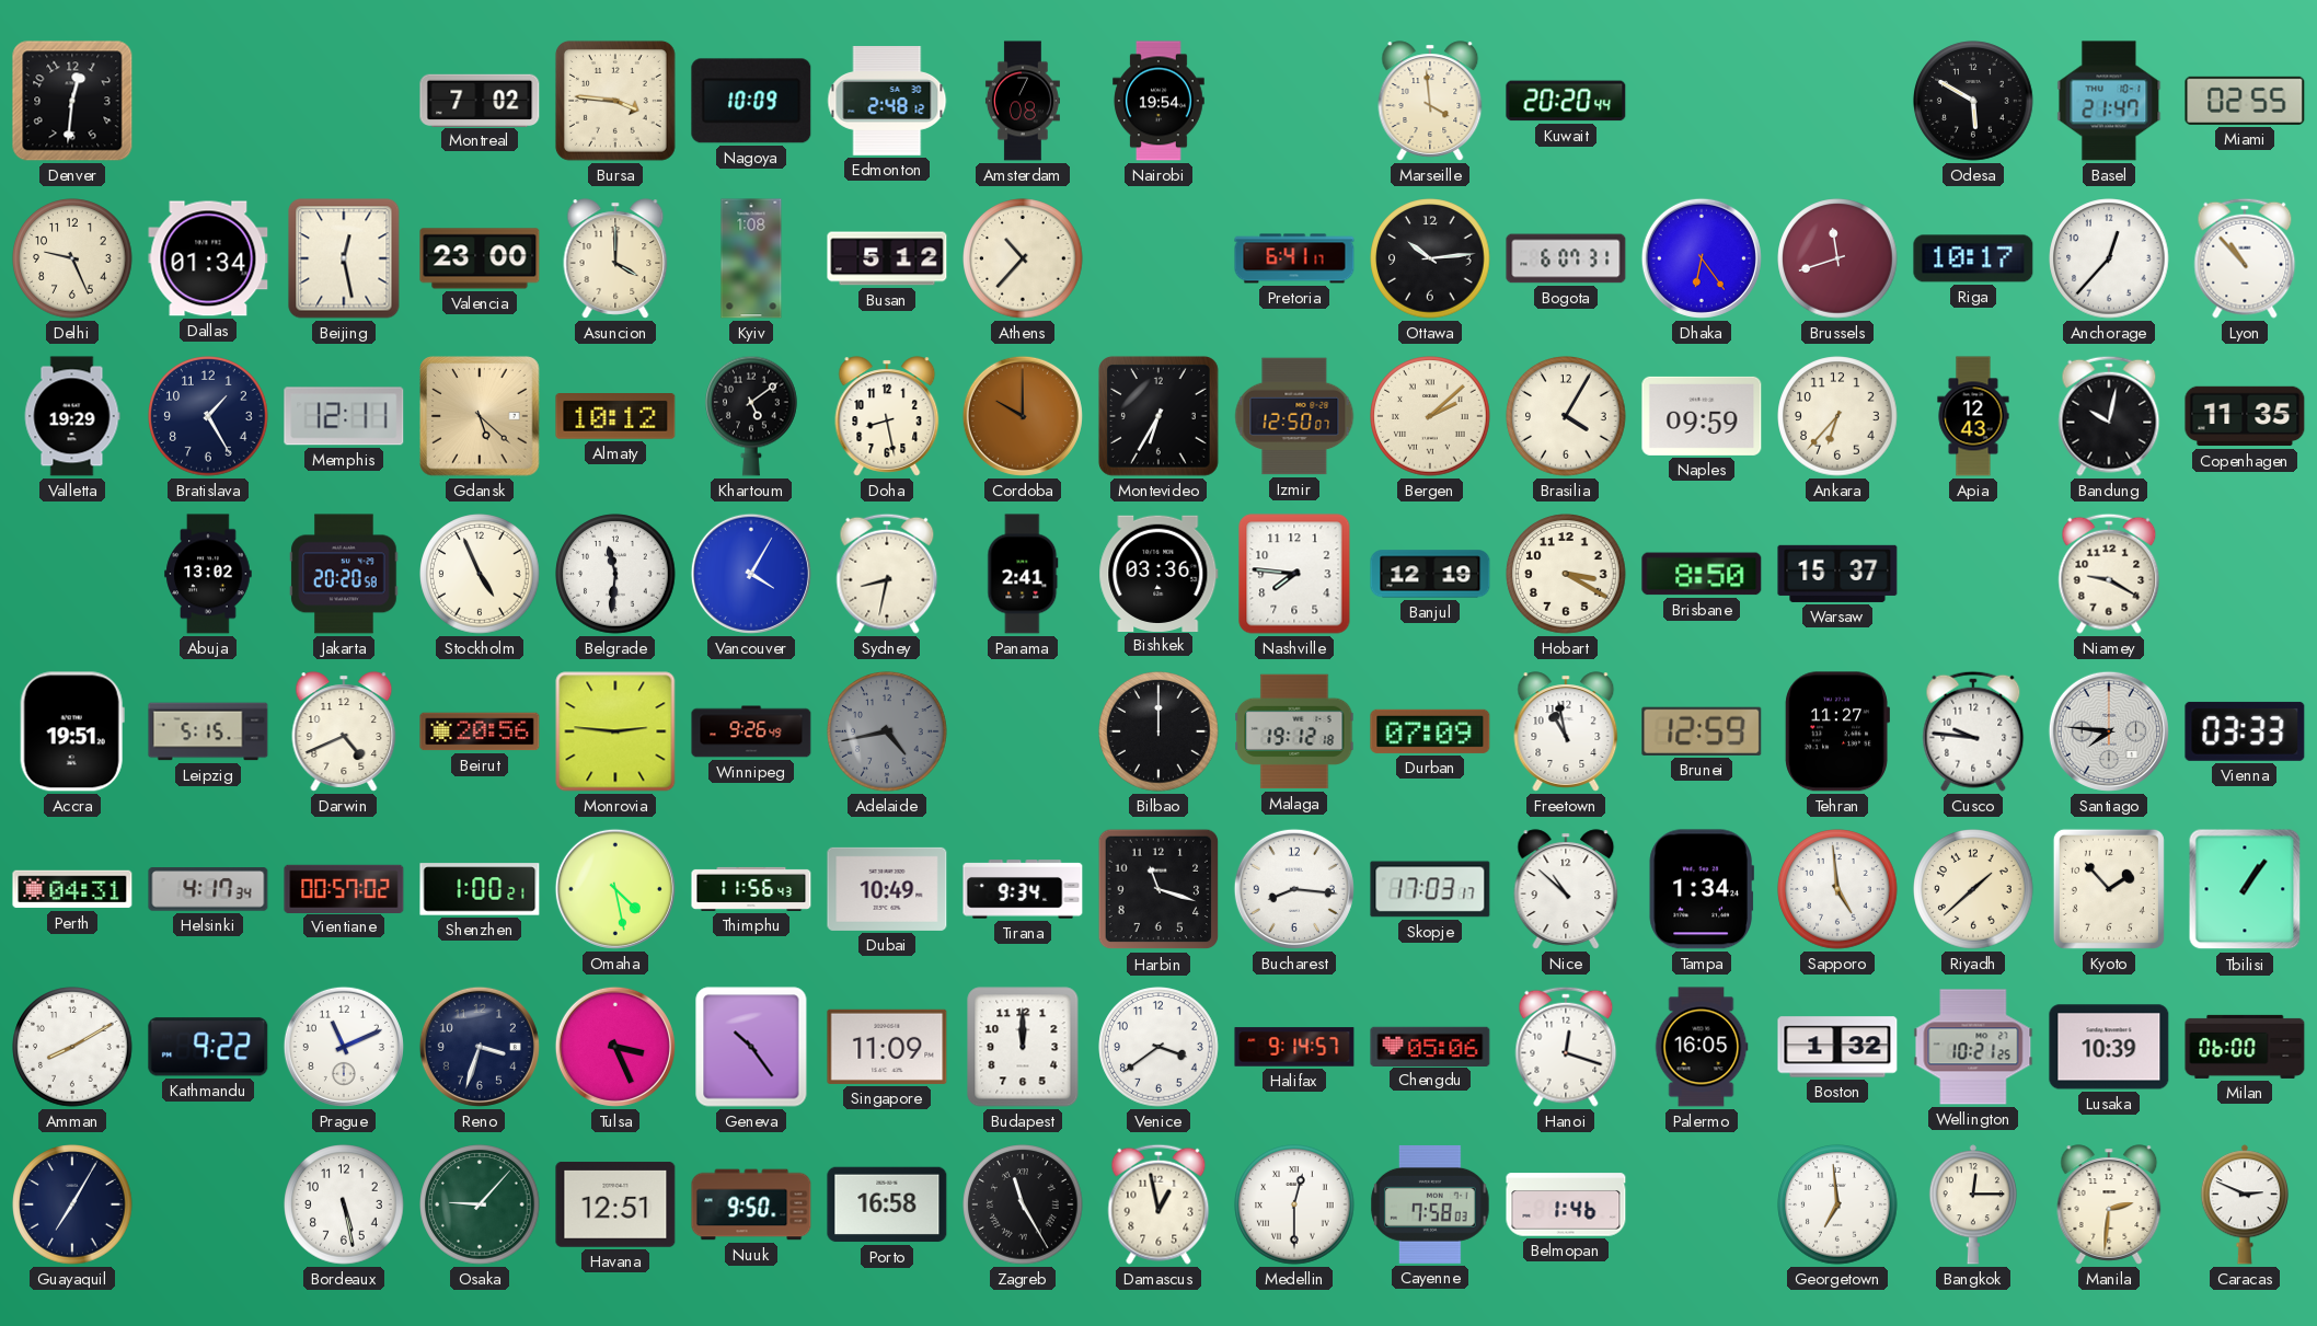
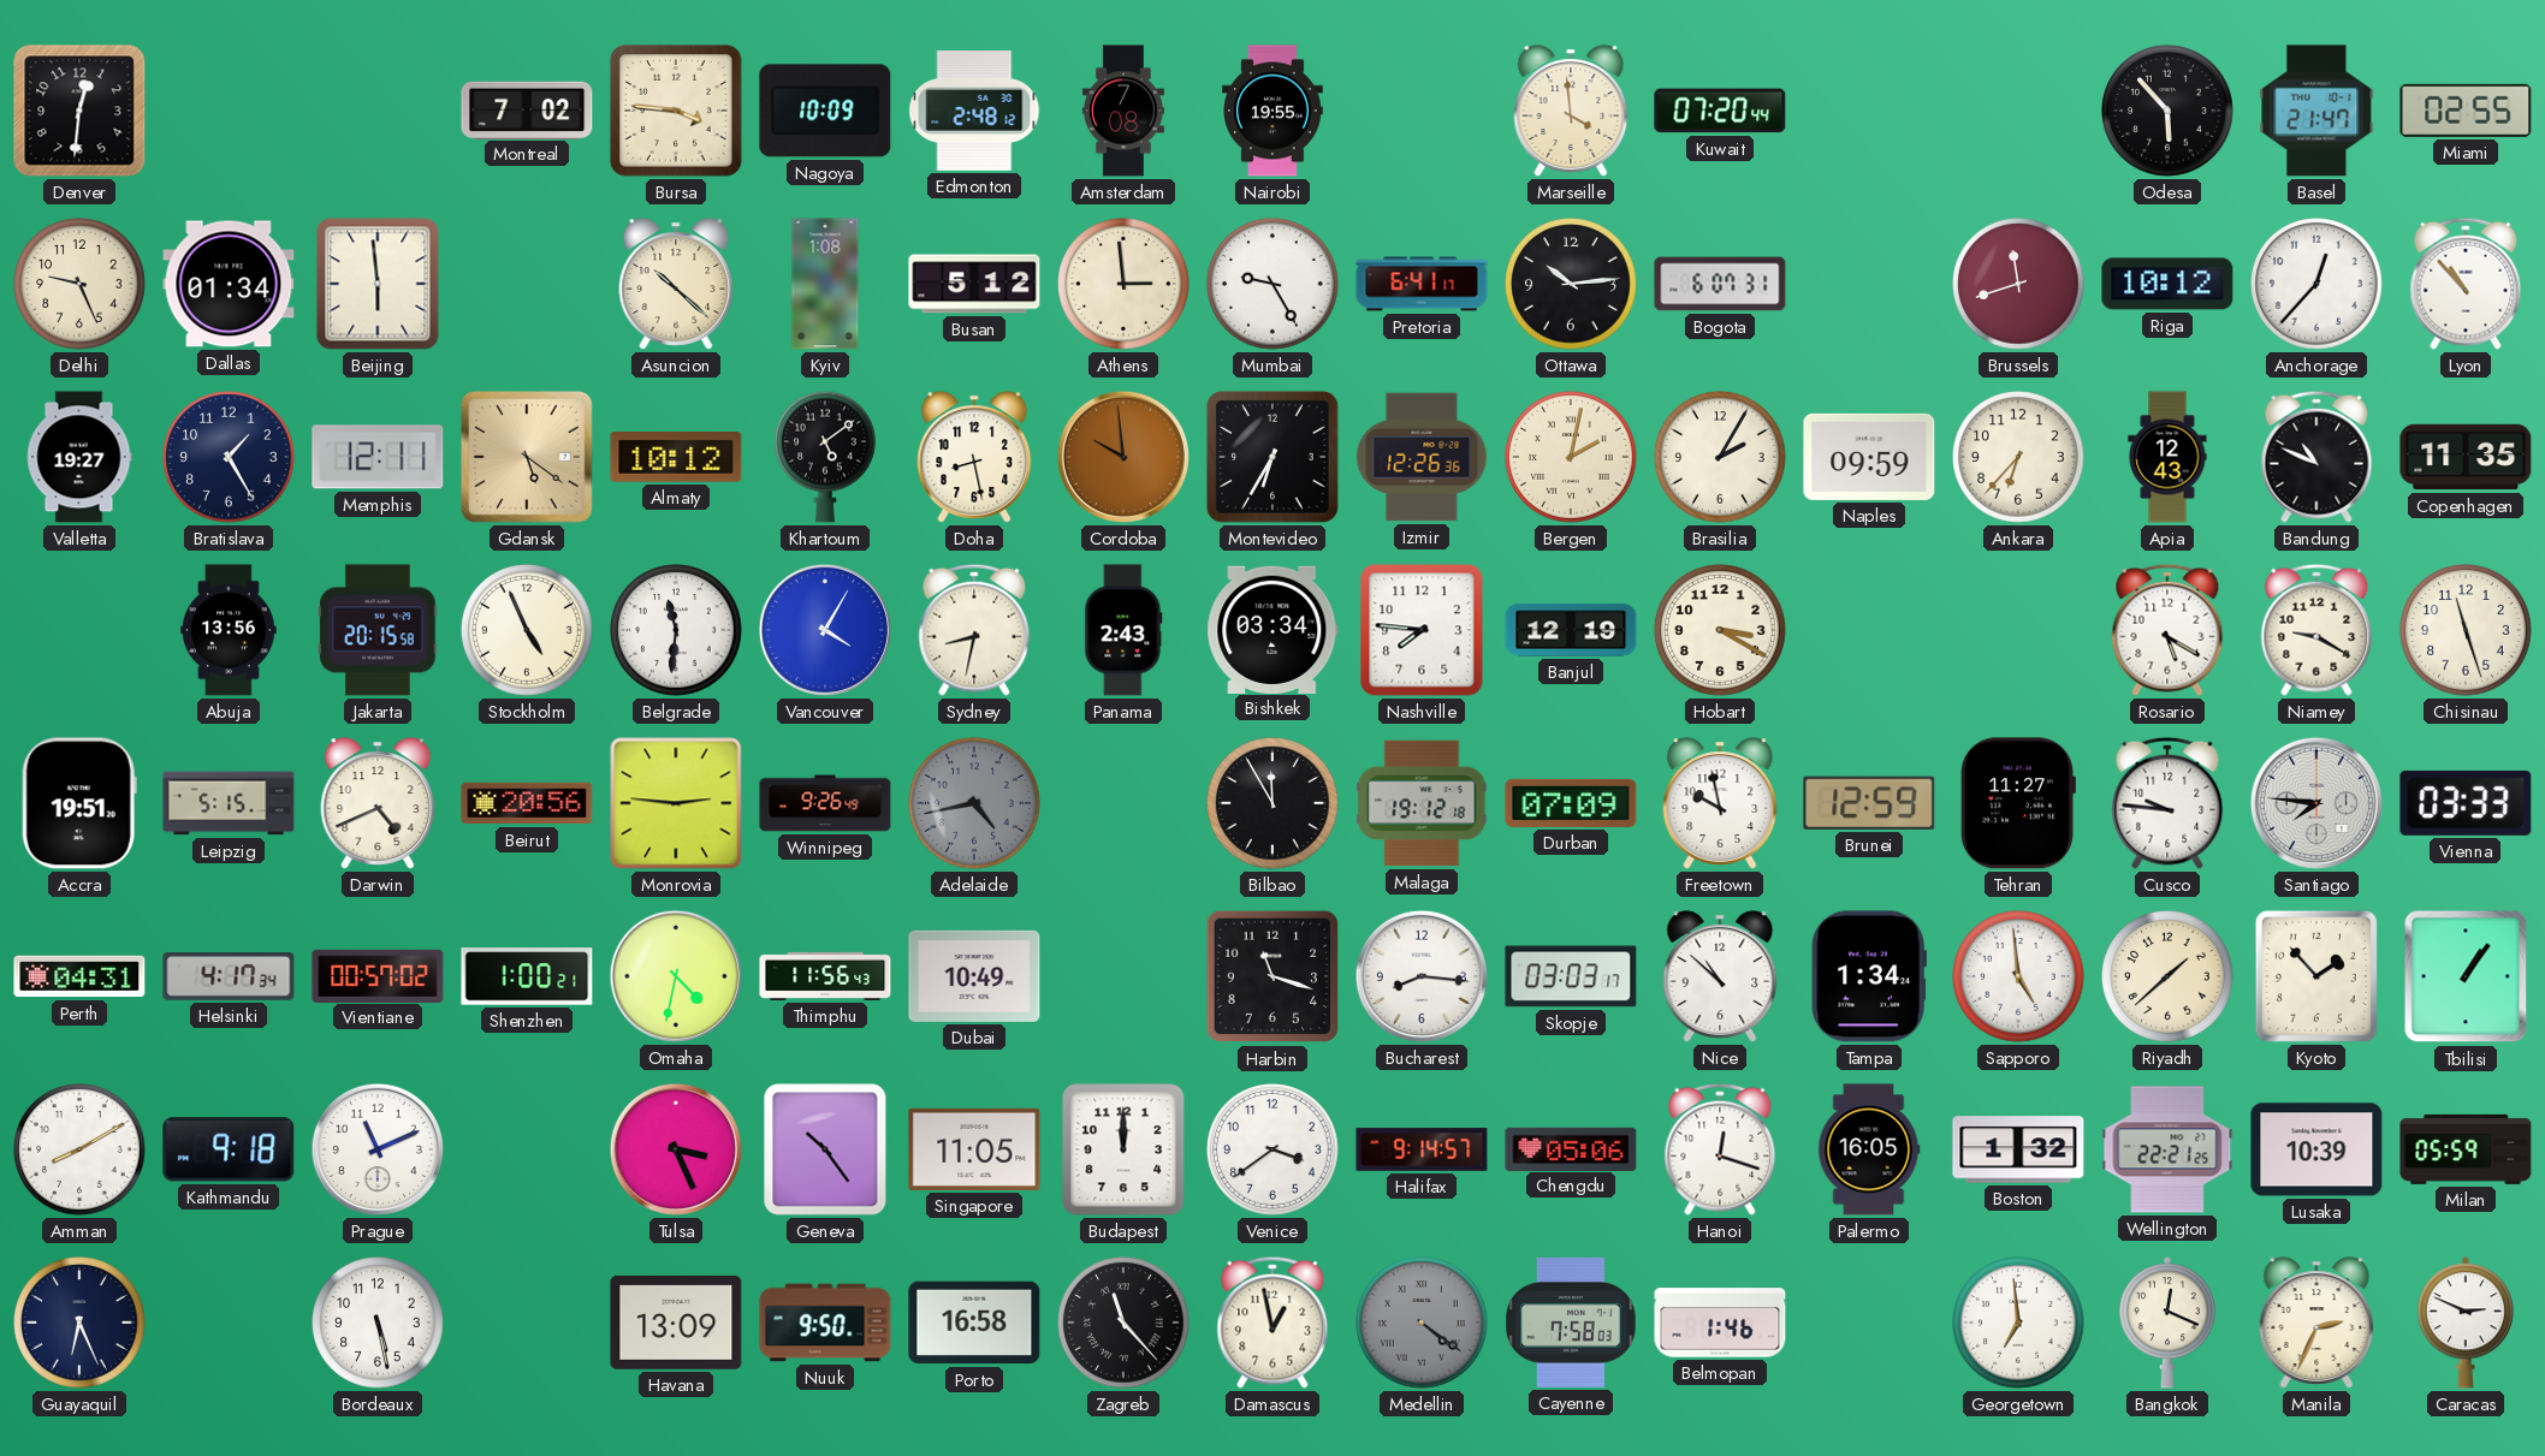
Nairobi: 19:54 -> 19:55 (1272, 111)
Kuwait: 20:20 -> 07:20 (1720, 111)
Odesa: 5:50 -> 5:53 (2167, 111)
Beijing: 12:28 -> 5:59 (378, 284)
Valencia: 23:00 -> none (480, 258)
Asuncion: 4:00 -> 10:22 (676, 284)
Athens: 10:37 -> 2:59 (1123, 284)
Mumbai: none -> 9:25 (1272, 284)
Dhaka: 6:24 -> none (1702, 258)
Riga: 10:17 -> 10:12 (2167, 284)
Valletta: 19:29 -> 19:27 (79, 457)
Gdansk: 5:22 -> 5:21 (527, 457)
Cordoba: 10:00 -> 9:59 (1123, 457)
Izmir: 12:50 -> 12:26 (1422, 457)
Bergen: 2:08 -> 2:02 (1571, 457)
Brasilia: 4:05 -> 2:05 (1720, 457)
Bandung: 10:02 -> 10:49 (2316, 457)
Abuja: 13:02 -> 13:56 (229, 630)
Jakarta: 20:20 -> 20:15 (378, 630)
Panama: 2:41 -> 2:43 (1123, 630)
Bishkek: 03:36 -> 03:34 (1272, 629)
Brisbane: 8:50 -> none (1702, 574)
Warsaw: 15:37 -> none (1837, 574)
Rosario: none -> 5:20 (2167, 630)
Chisinau: none -> 11:27 (2466, 630)
Bilbao: 12:00 -> 11:55 (1272, 803)
Freetown: 10:58 -> 9:58 (1720, 803)
Omaha: 4:28 -> 4:32 (676, 976)
Tirana: 9:34 -> none (1023, 889)
Skopje: 17:03 -> 03:03 (1571, 976)
Kathmandu: 9:22 -> 9:18 (229, 1149)
Reno: 3:33 -> none (480, 1047)
Singapore: 11:09 -> 11:05 (974, 1149)
Wellington: 10:21 -> 22:21 (2167, 1149)
Milan: 06:00 -> 05:59 (2466, 1149)
Guayaquil: 7:05 -> 6:26 (79, 1323)
Osaka: 9:07 -> none (480, 1204)
Havana: 12:51 -> 13:09 (676, 1323)
Zagreb: 11:25 -> 11:23 (1123, 1323)
Medellin: 12:30 -> 4:21 (1422, 1323)
Medellin dial: white -> grey (1422, 1323)
Bangkok: 12:15 -> 12:19 (2167, 1323)
Manila: 2:31 -> 2:34 (2316, 1323)
